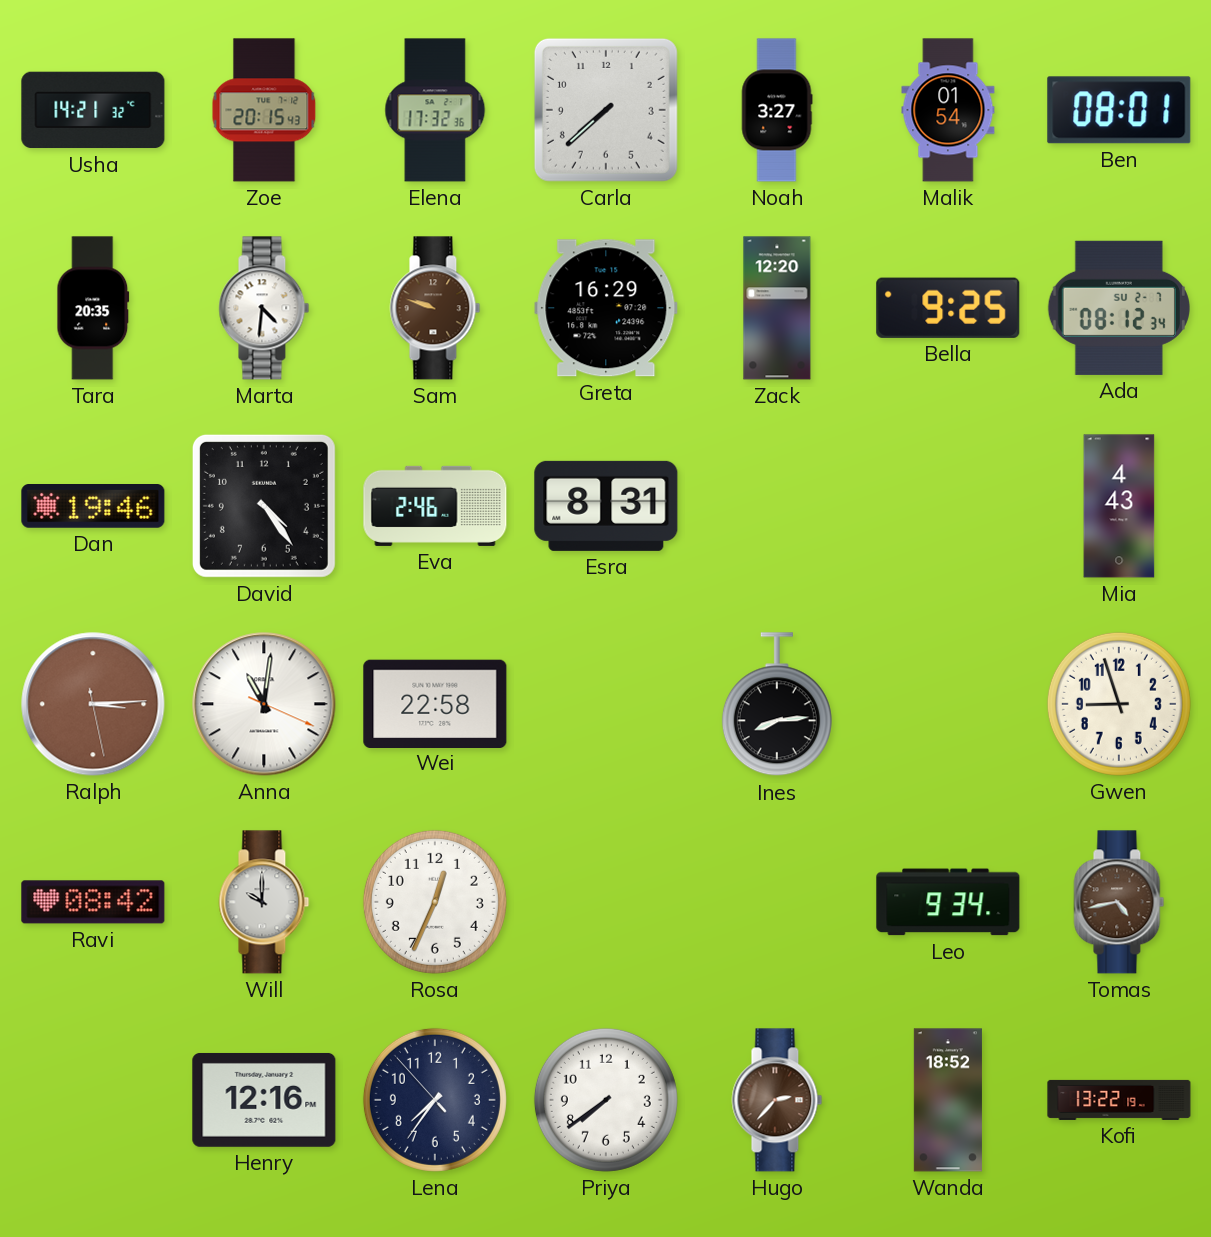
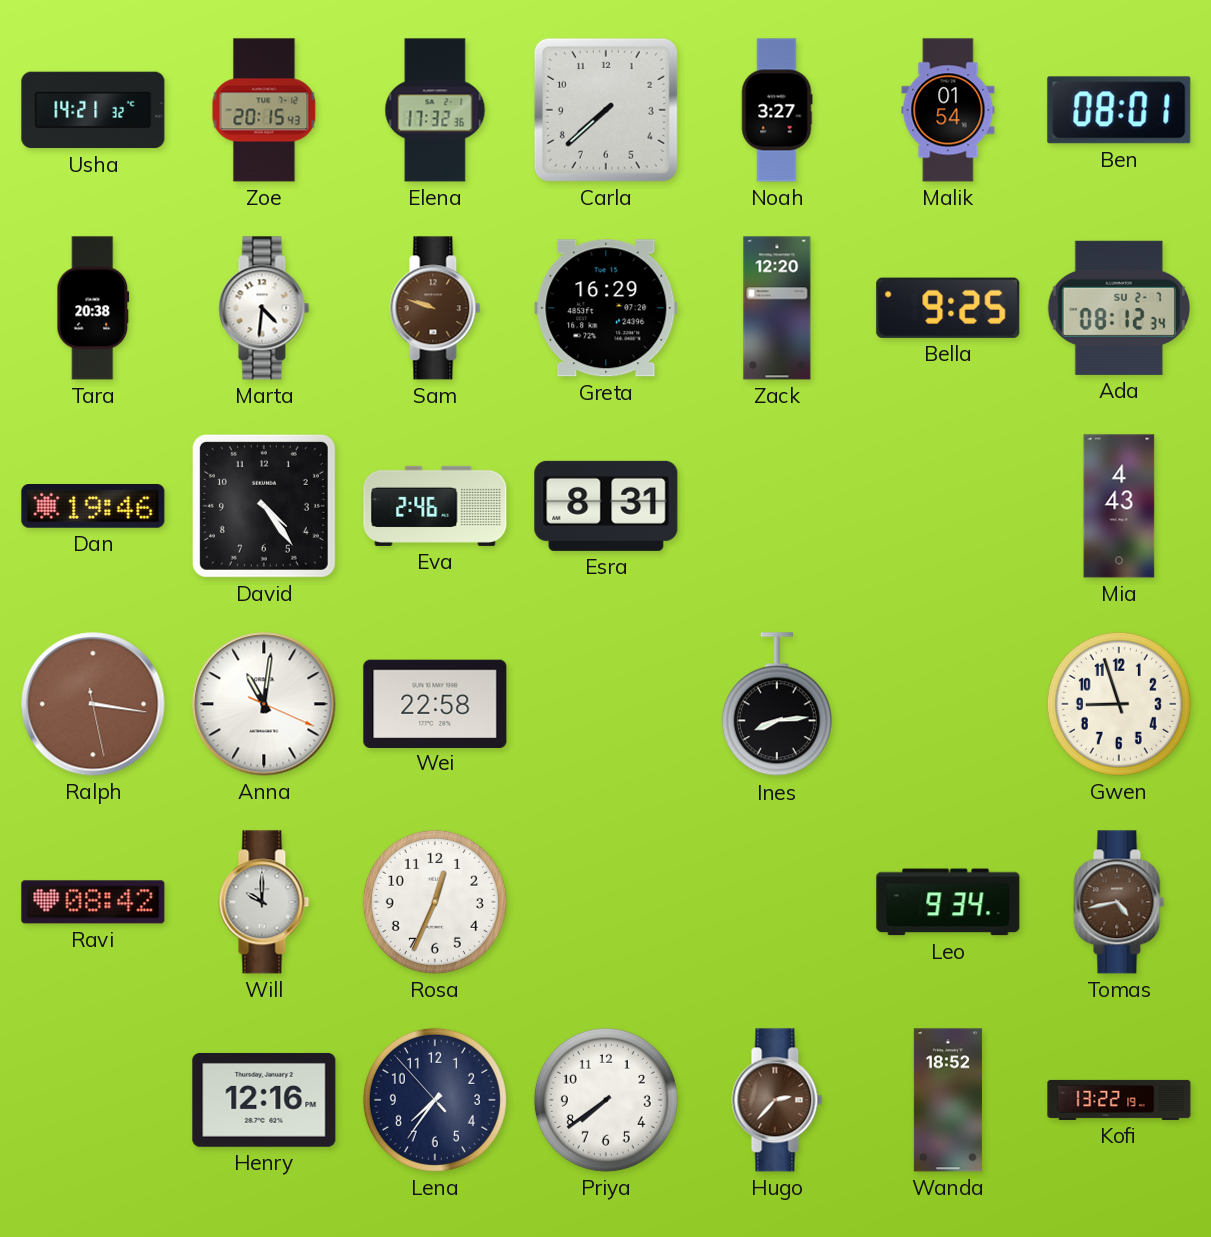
Tara: 20:35 -> 20:38 (93, 308)
Ralph: 3:14 -> 3:16 (93, 704)
